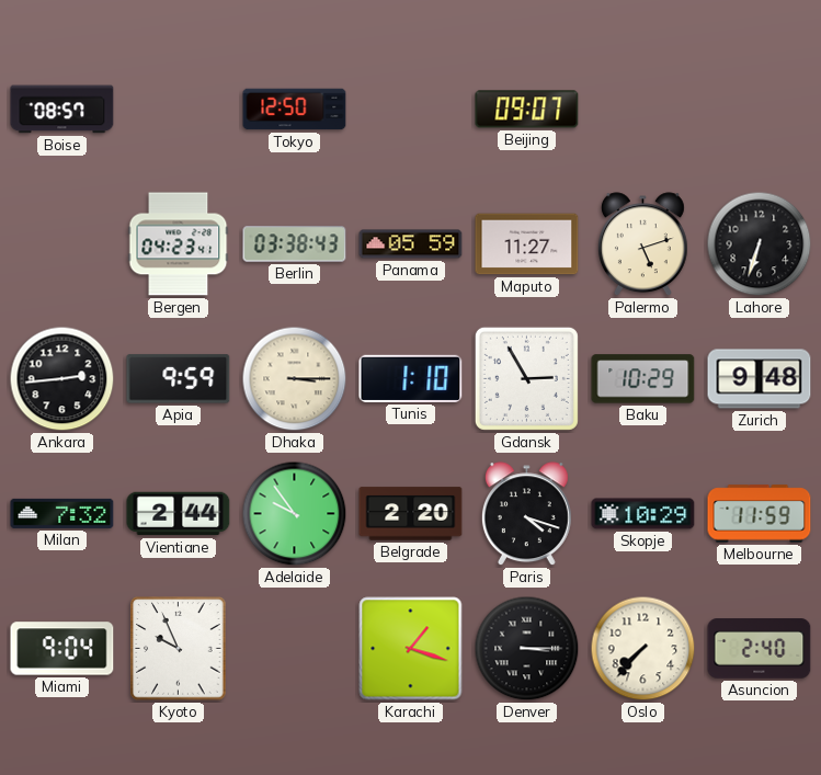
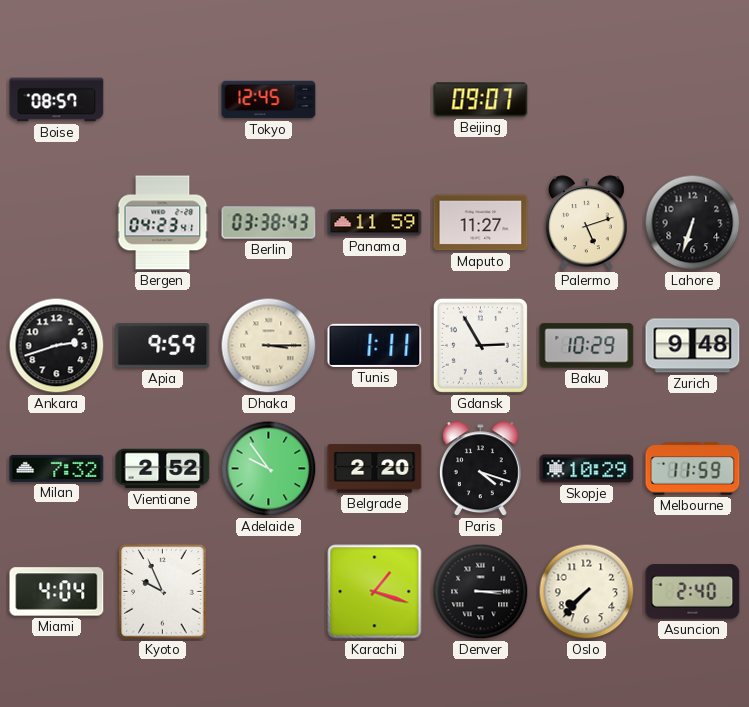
Tokyo: 12:50 -> 12:45 (269, 100)
Panama: 05:59 -> 11:59 (375, 223)
Ankara: 2:44 -> 2:42 (57, 346)
Tunis: 1:10 -> 1:11 (375, 345)
Vientiane: 2:44 -> 2:52 (163, 469)
Miami: 9:04 -> 4:04 (57, 592)
